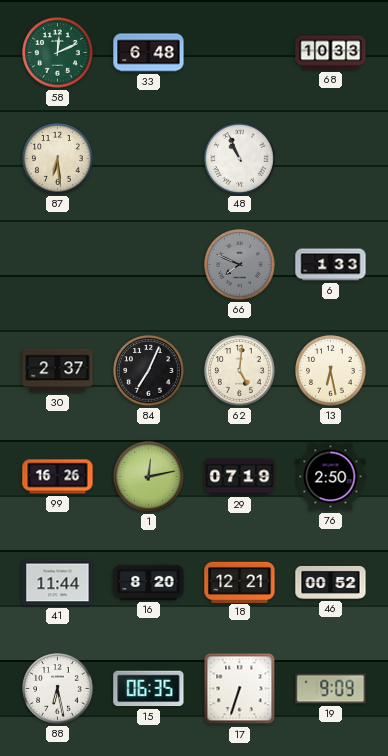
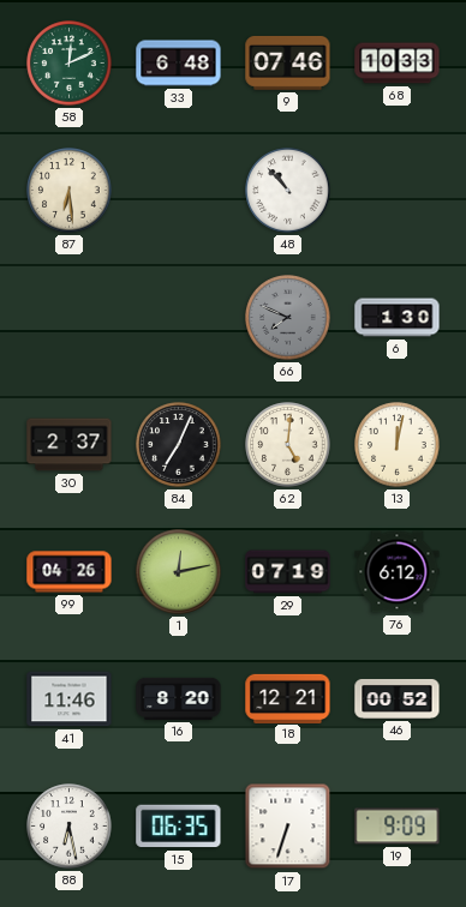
9: none -> 07:46 (288, 64)
48: 10:56 -> 10:53 (288, 191)
6: 1:33 -> 1:30 (398, 318)
13: 6:28 -> 12:02 (398, 445)
99: 16:26 -> 04:26 (70, 572)
76: 2:50 -> 6:12 (398, 572)
41: 11:44 -> 11:46 (70, 699)
